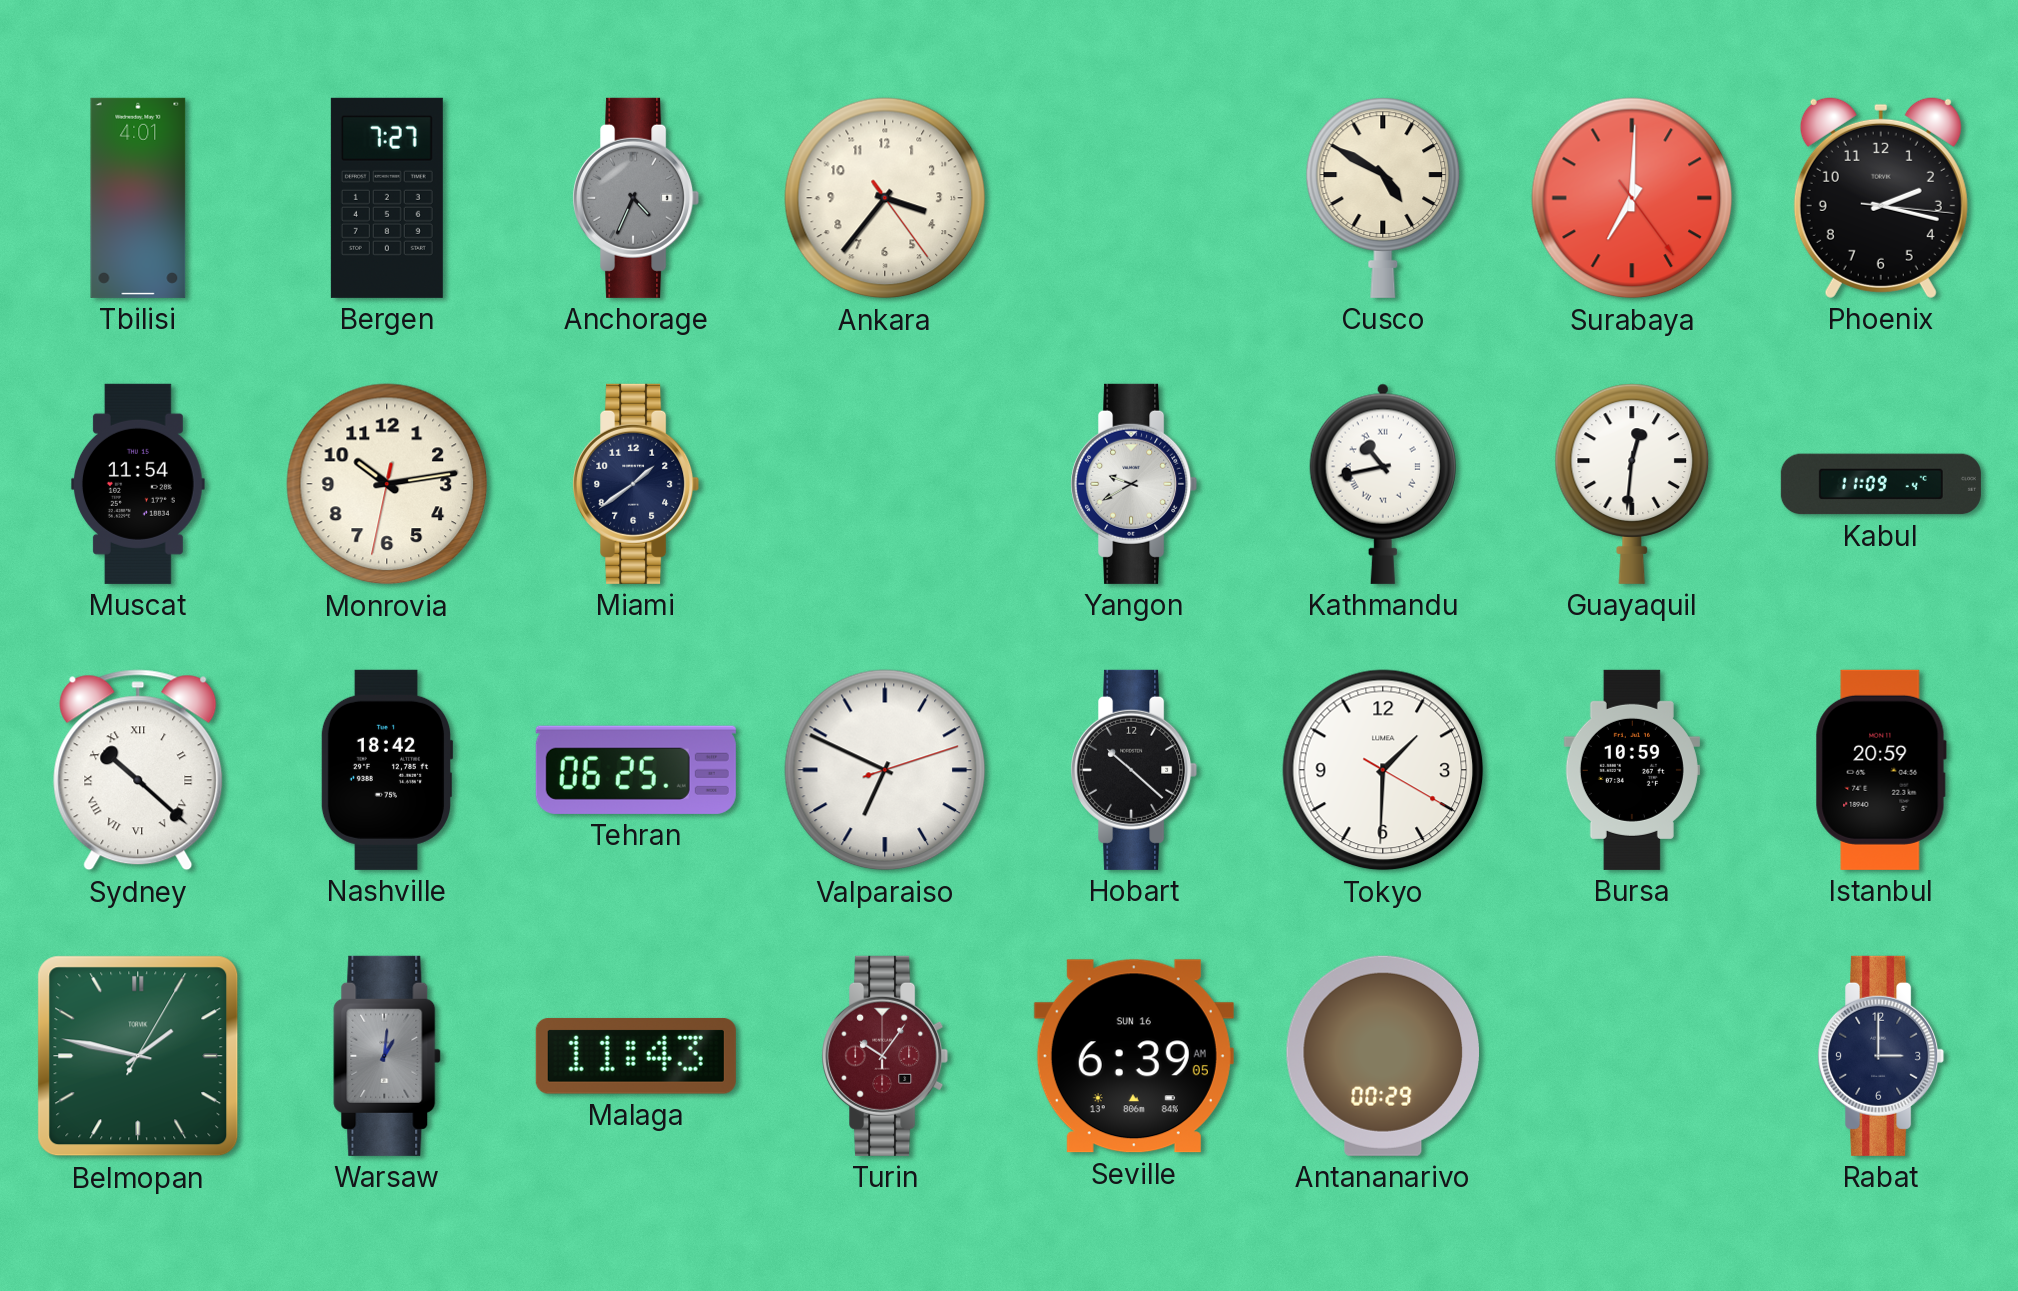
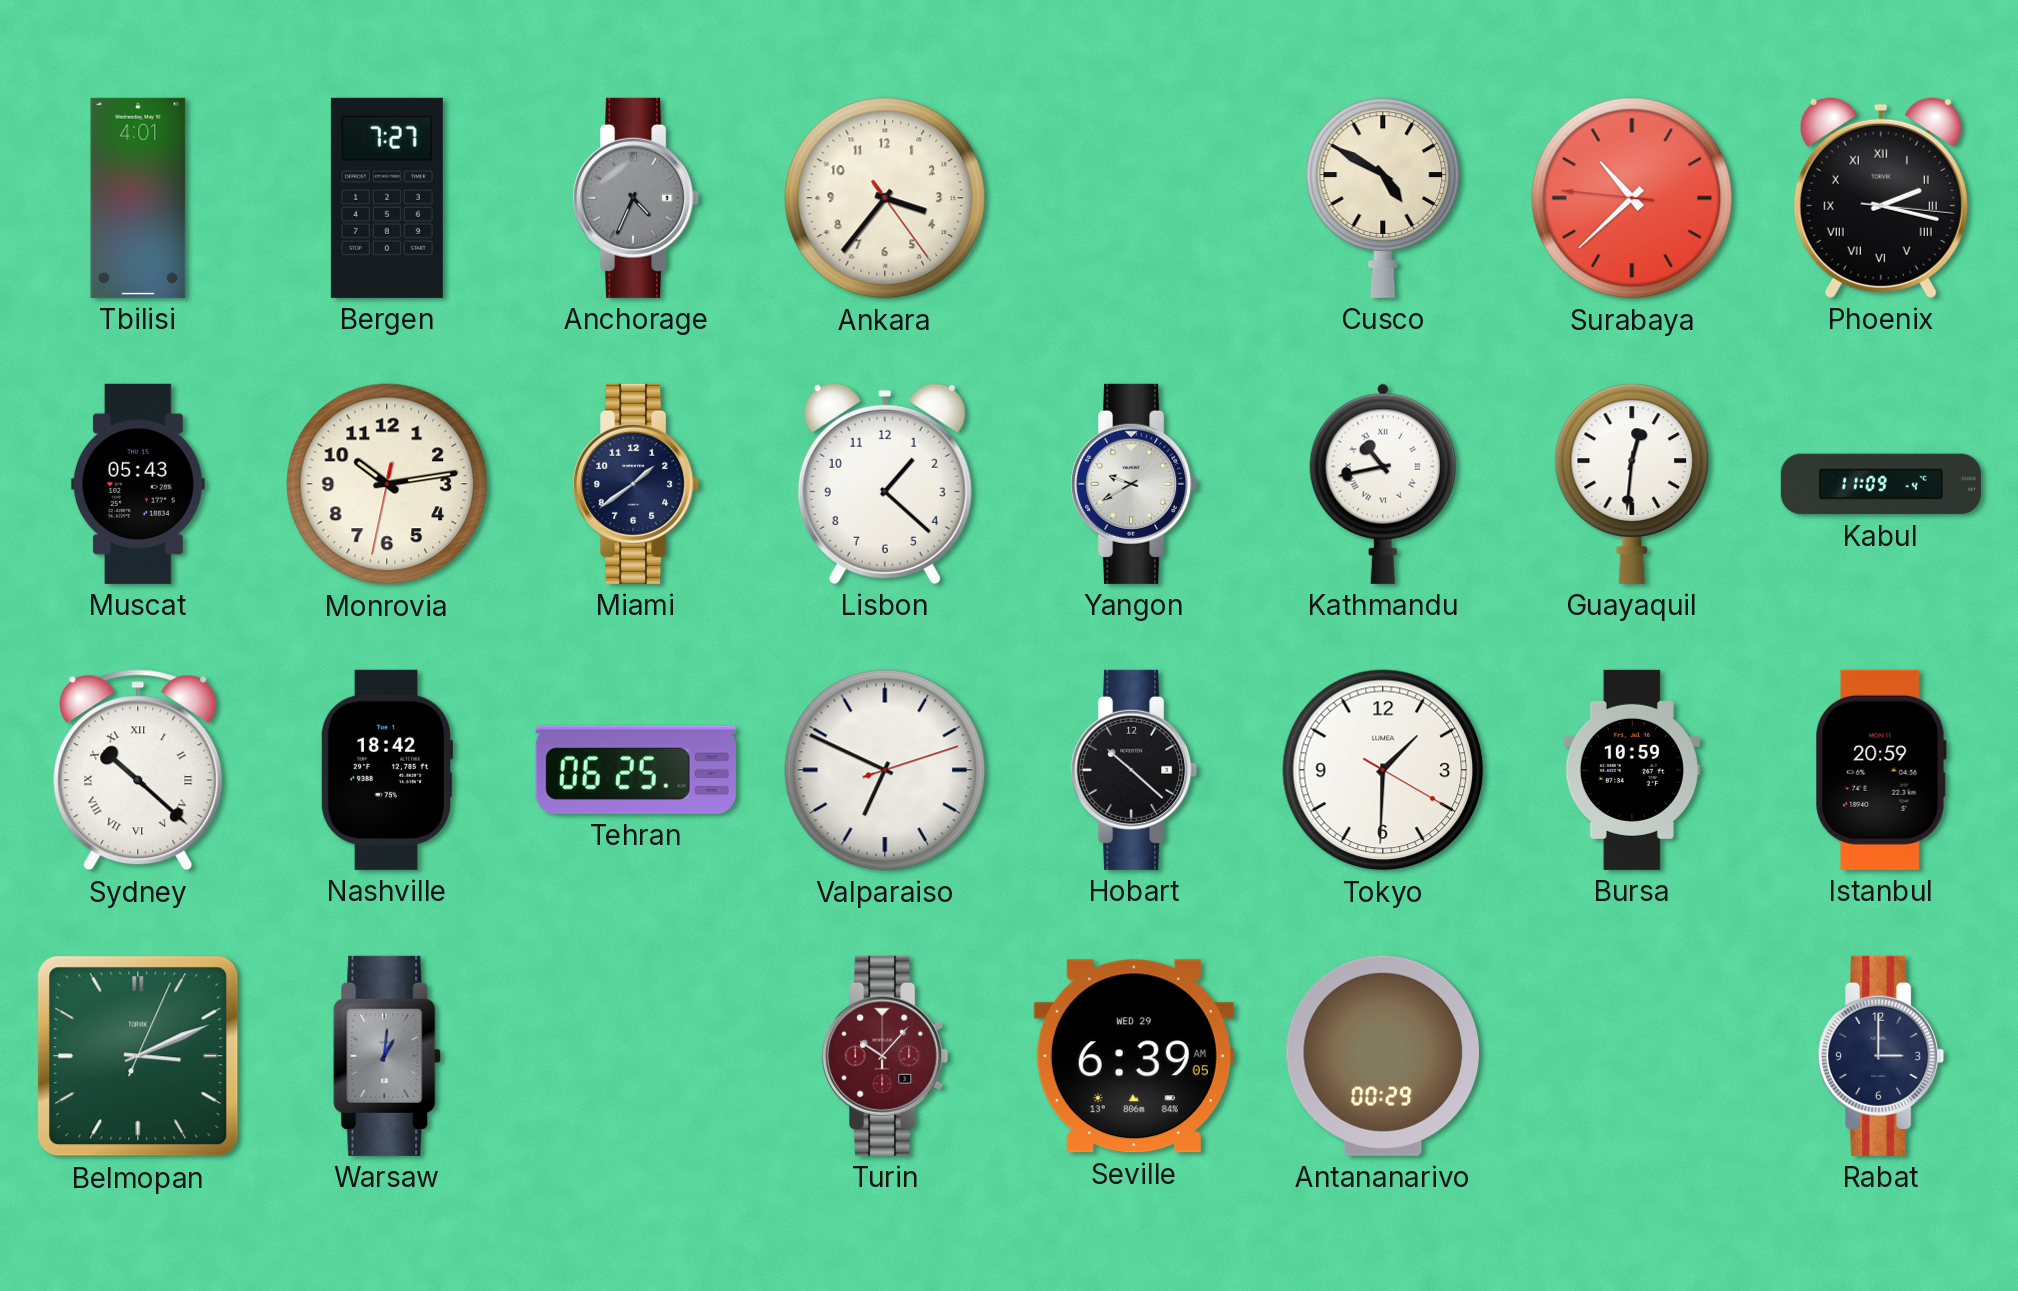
Surabaya: 7:00 -> 10:37 (1632, 198)
Phoenix numerals: Arabic -> Roman (1881, 197)
Muscat: 11:54 -> 05:43 (138, 484)
Lisbon: none -> 1:22 (885, 483)
Belmopan: 1:47 -> 3:11 (138, 1056)
Malaga: 11:43 -> none (636, 1057)
Turin: 10:06 -> 10:07 (885, 1056)
Seville date: SUN 16 -> WED 29 (1134, 1056)
